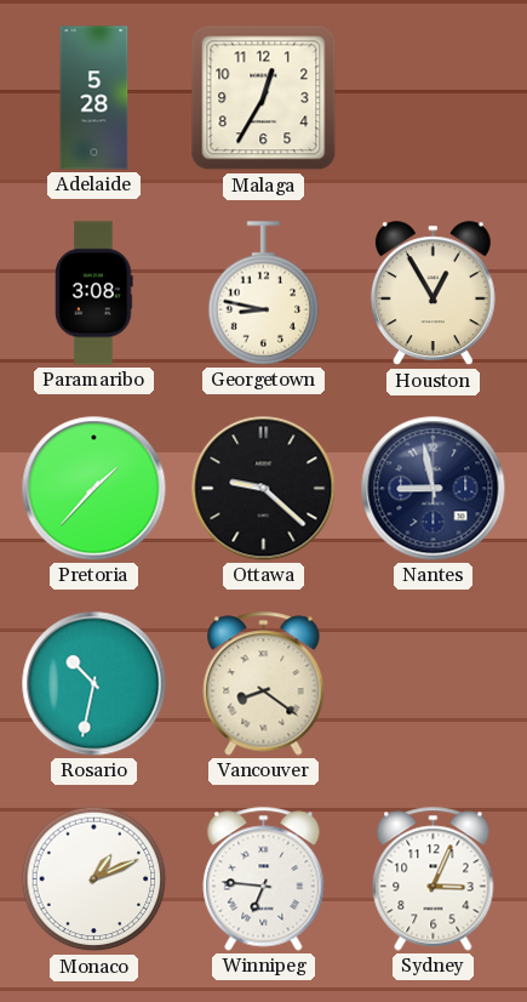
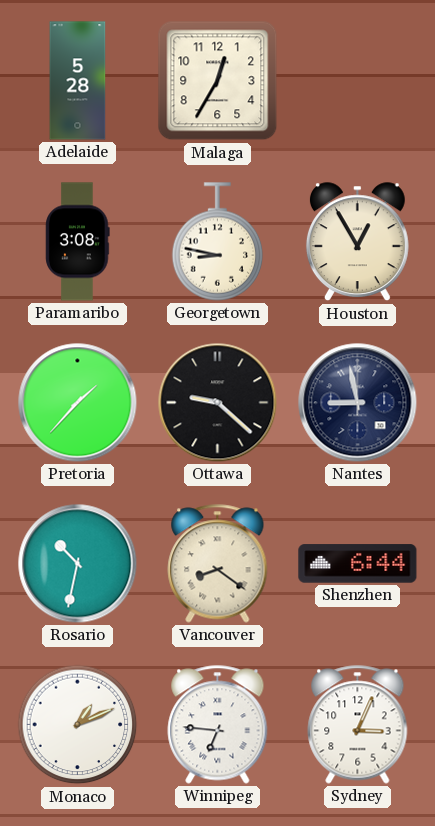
Shenzhen: none -> 6:44 (358, 564)
